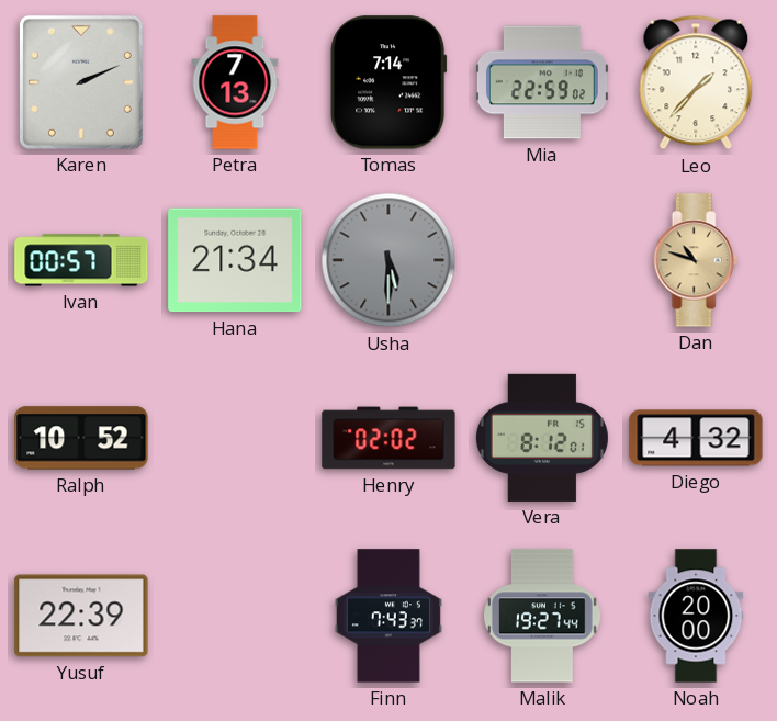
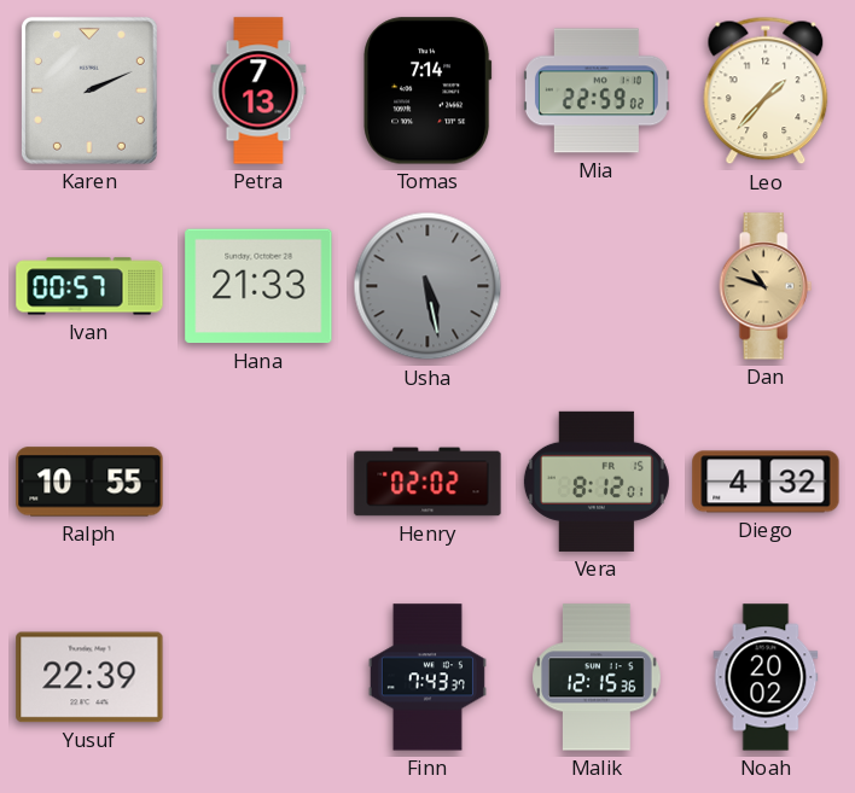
Hana: 21:34 -> 21:33 (258, 286)
Usha: 5:30 -> 5:28 (427, 286)
Ralph: 10:52 -> 10:55 (89, 482)
Malik: 19:27 -> 12:15 (598, 677)
Noah: 20:00 -> 20:02 (766, 677)
